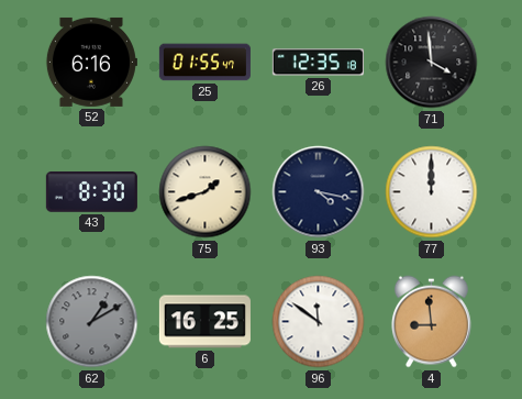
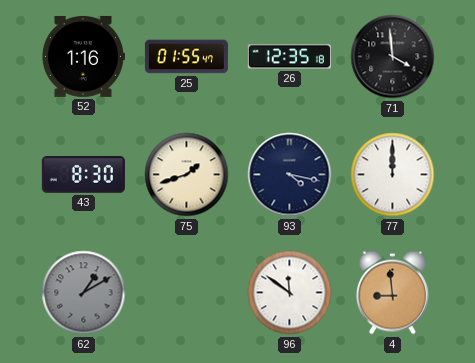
52: 6:16 -> 1:16 (83, 56)
6: 16:25 -> none (204, 322)
